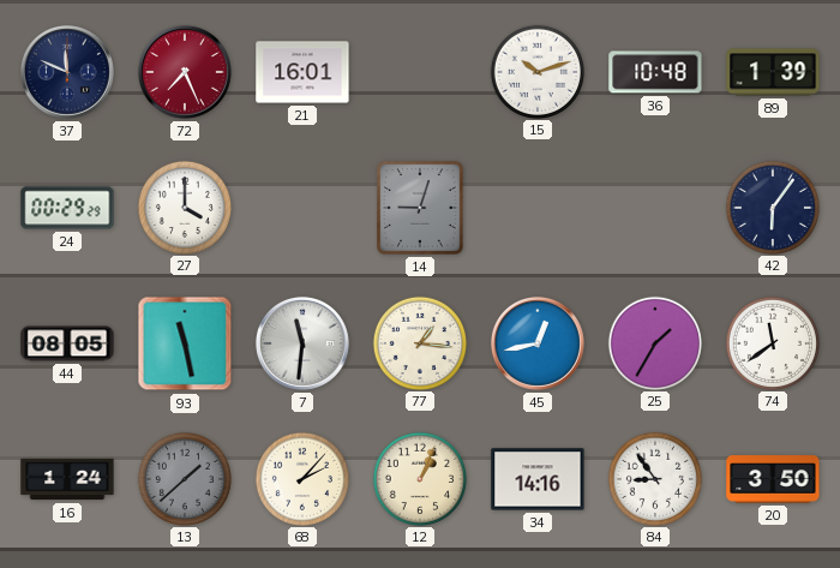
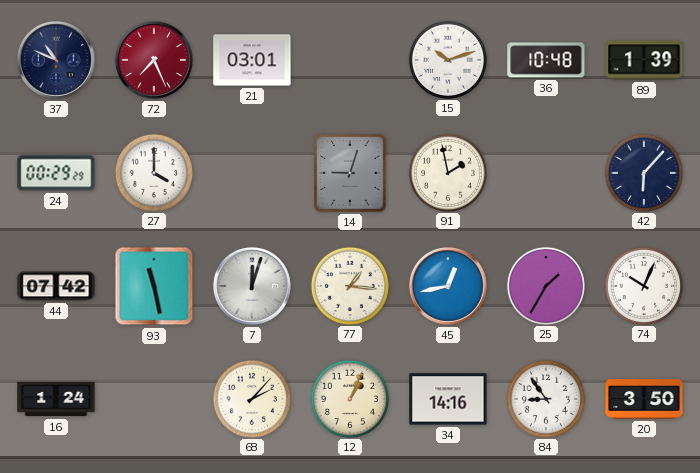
37: 11:49 -> 10:49 (56, 60)
21: 16:01 -> 03:01 (252, 60)
91: none -> 1:58 (447, 172)
42: 6:06 -> 6:07 (643, 172)
44: 08:05 -> 07:42 (56, 286)
7: 11:31 -> 12:03 (252, 286)
74: 11:39 -> 10:04 (643, 285)
13: 1:38 -> none (184, 478)
